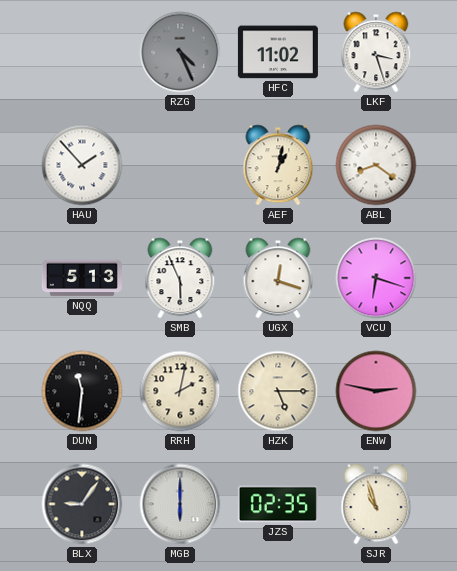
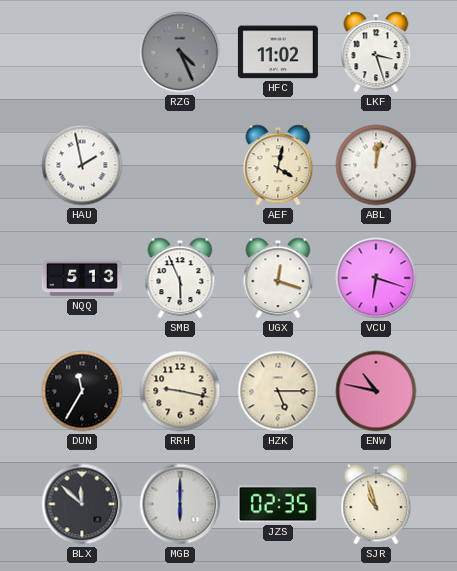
HAU: 1:53 -> 1:58 (82, 165)
AEF: 1:02 -> 4:02 (278, 165)
ABL: 8:21 -> 12:02 (376, 165)
DUN: 11:31 -> 11:35 (82, 391)
RRH: 2:02 -> 9:17 (180, 391)
ENW: 2:47 -> 10:47 (376, 391)
BLX: 9:06 -> 11:52 (82, 504)
